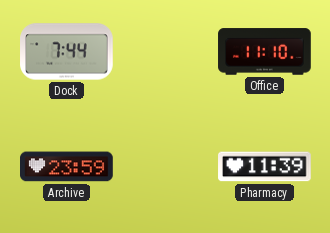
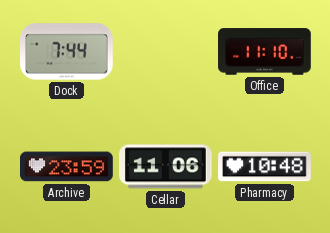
Cellar: none -> 11:06 (166, 167)
Pharmacy: 11:39 -> 10:48 (265, 167)
